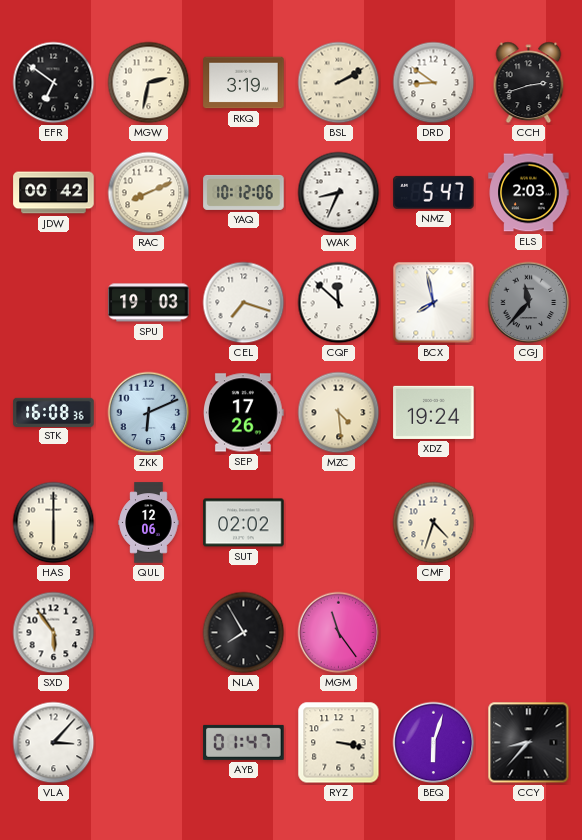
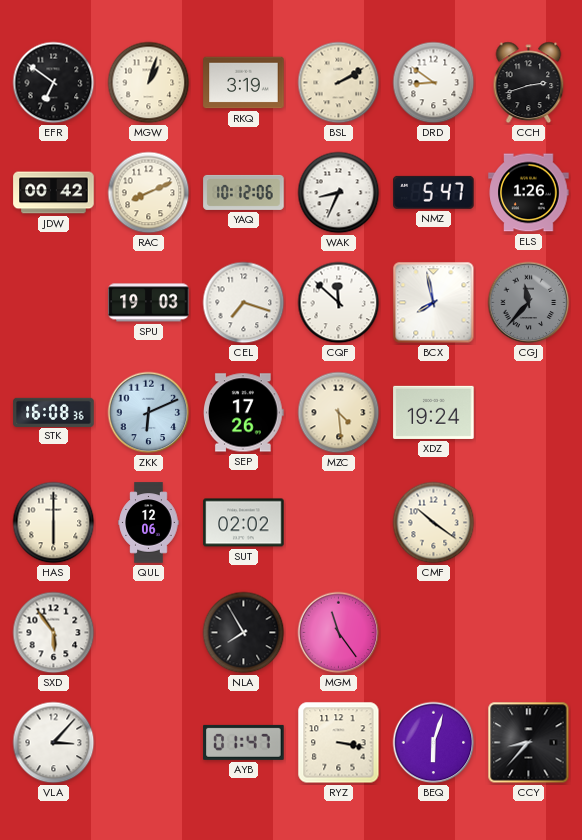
MGW: 2:32 -> 1:03 (149, 83)
ELS: 2:03 -> 1:26 (529, 193)
CMF: 4:33 -> 10:21 (434, 523)
